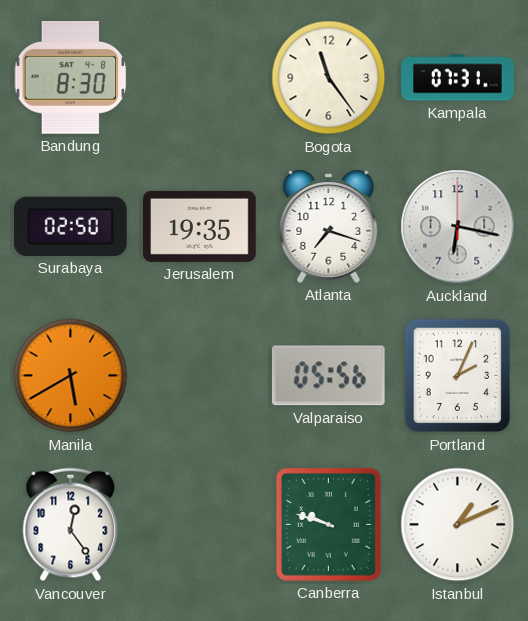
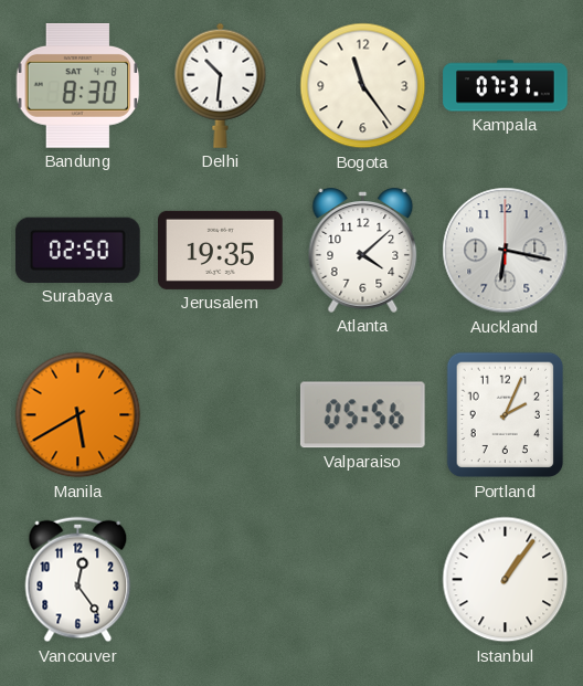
Delhi: none -> 10:31 (221, 85)
Atlanta: 7:18 -> 4:08 (363, 250)
Canberra: 9:48 -> none (328, 524)
Istanbul: 1:11 -> 1:06 (506, 580)
